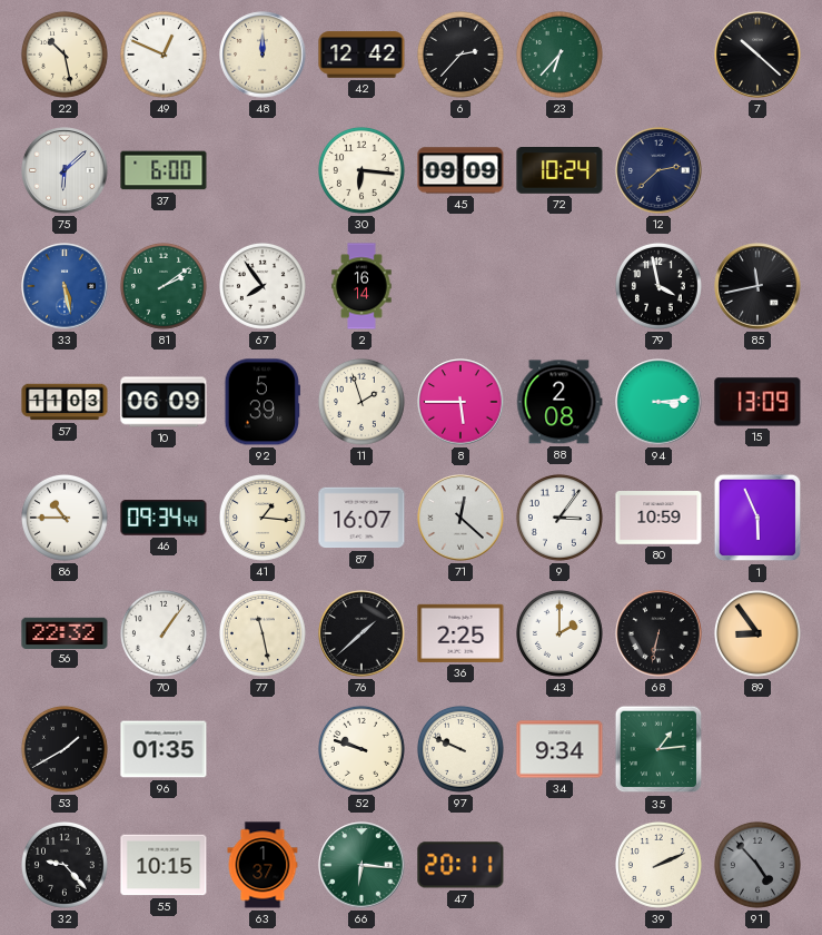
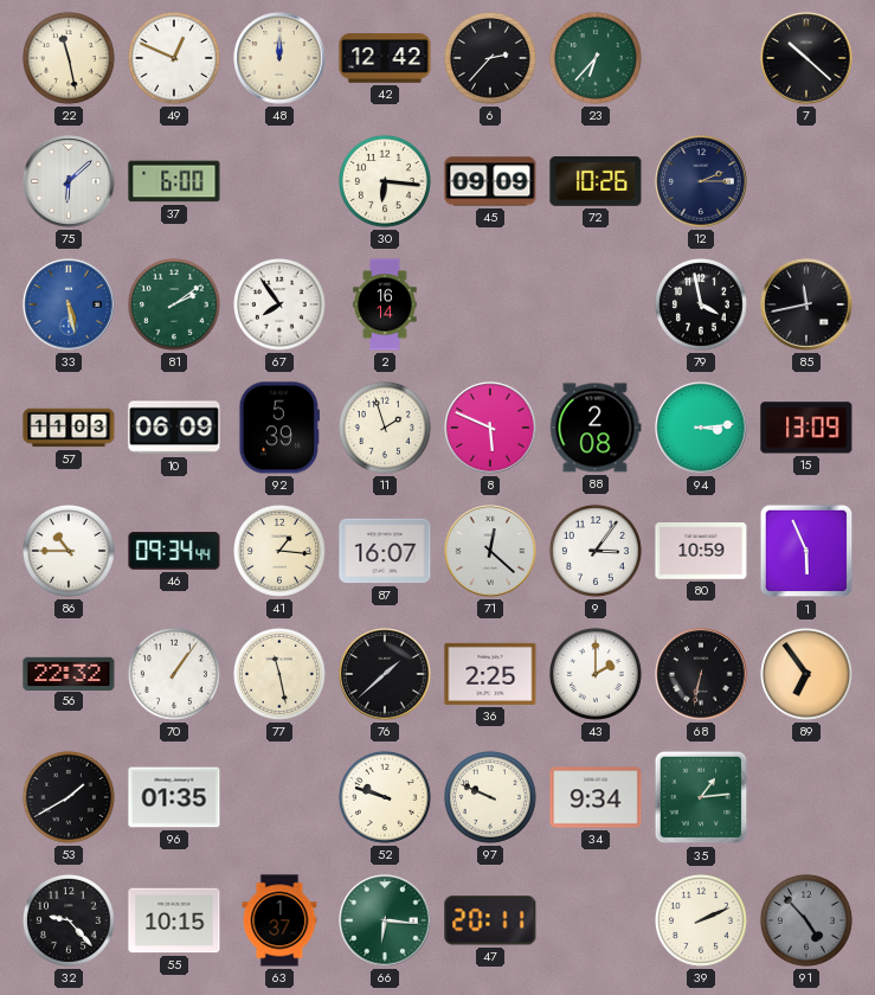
22: 10:28 -> 11:28 (69, 58)
72: 10:24 -> 10:26 (596, 181)
12: 2:38 -> 2:15 (701, 181)
8: 5:45 -> 5:49 (490, 428)
89: 8:54 -> 6:54 (806, 674)
